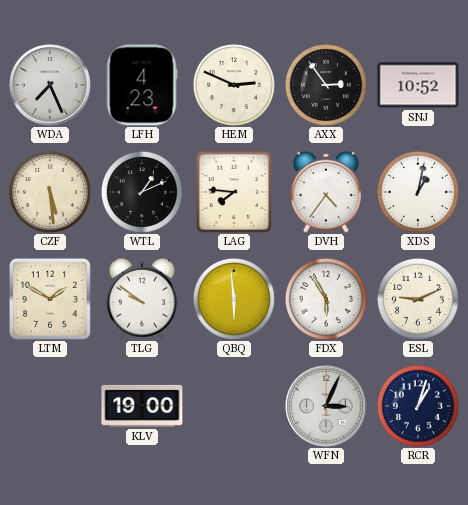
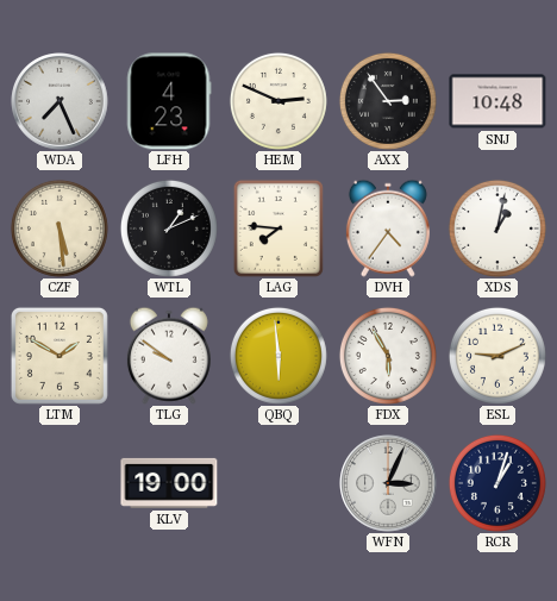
SNJ: 10:52 -> 10:48 (497, 101)
